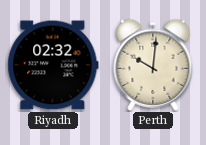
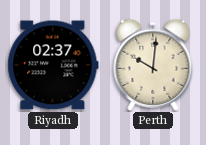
Riyadh: 02:32 -> 02:37 (53, 65)
